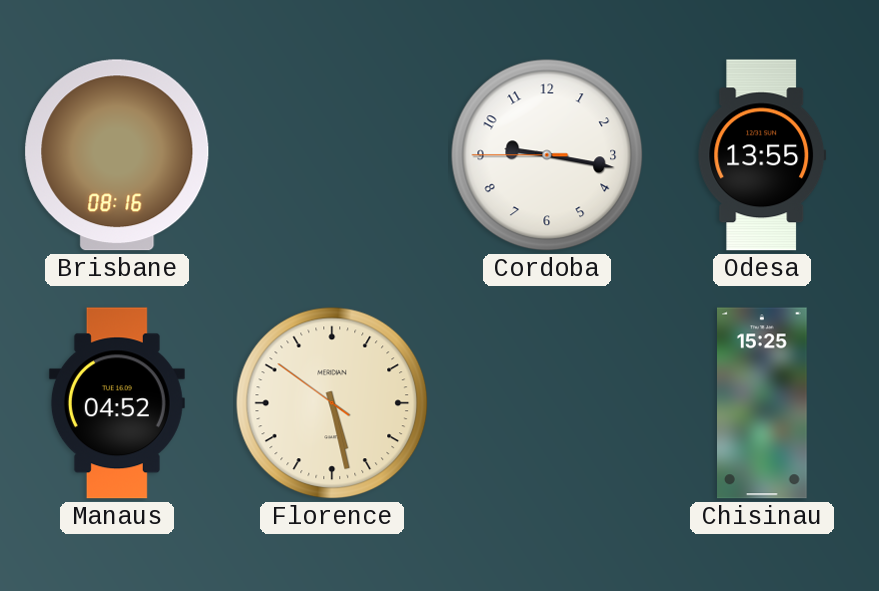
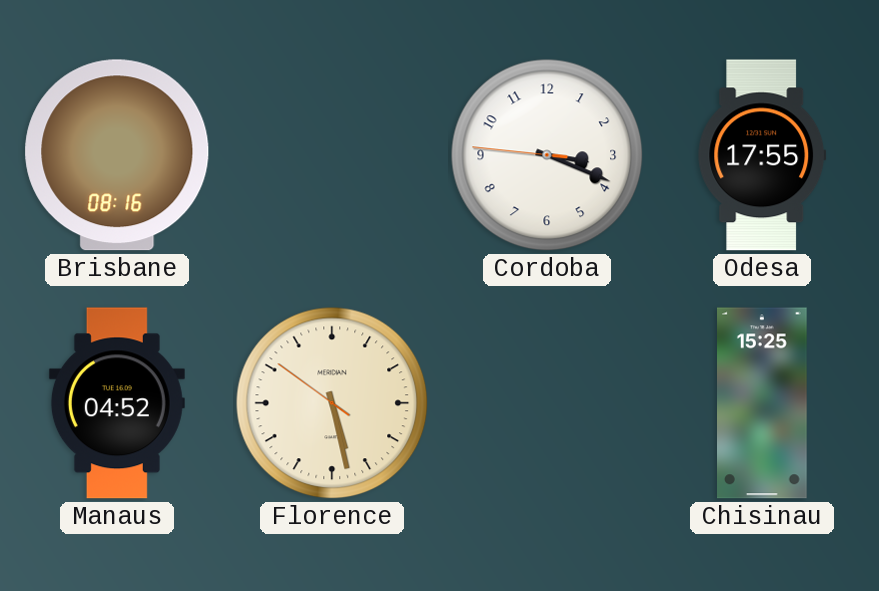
Cordoba: 9:16 -> 3:18 (547, 155)
Odesa: 13:55 -> 17:55 (762, 155)
